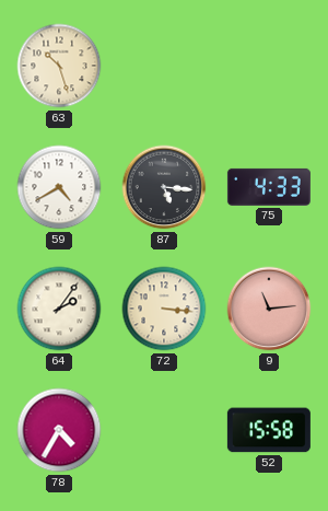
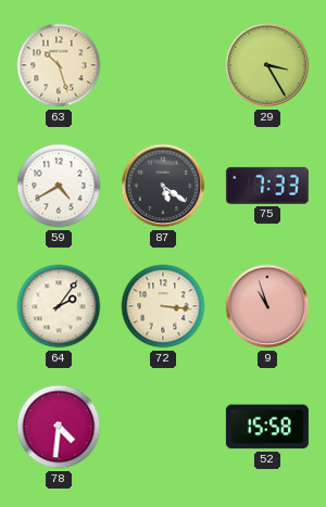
29: none -> 3:25 (267, 65)
87: 5:16 -> 5:21 (163, 186)
75: 4:33 -> 7:33 (267, 186)
9: 11:14 -> 10:57 (267, 306)
78: 4:35 -> 4:31 (59, 427)
